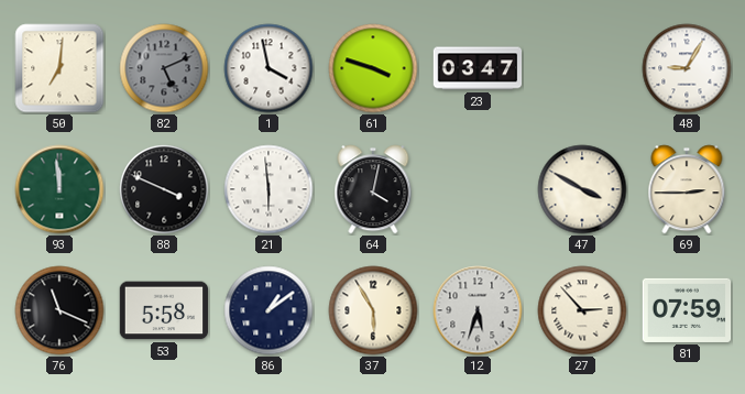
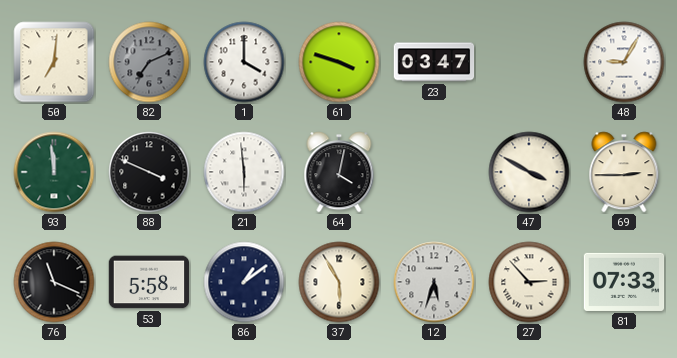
82: 5:11 -> 7:11 (149, 62)
1: 3:58 -> 4:00 (244, 62)
81: 07:59 -> 07:33 (624, 282)
